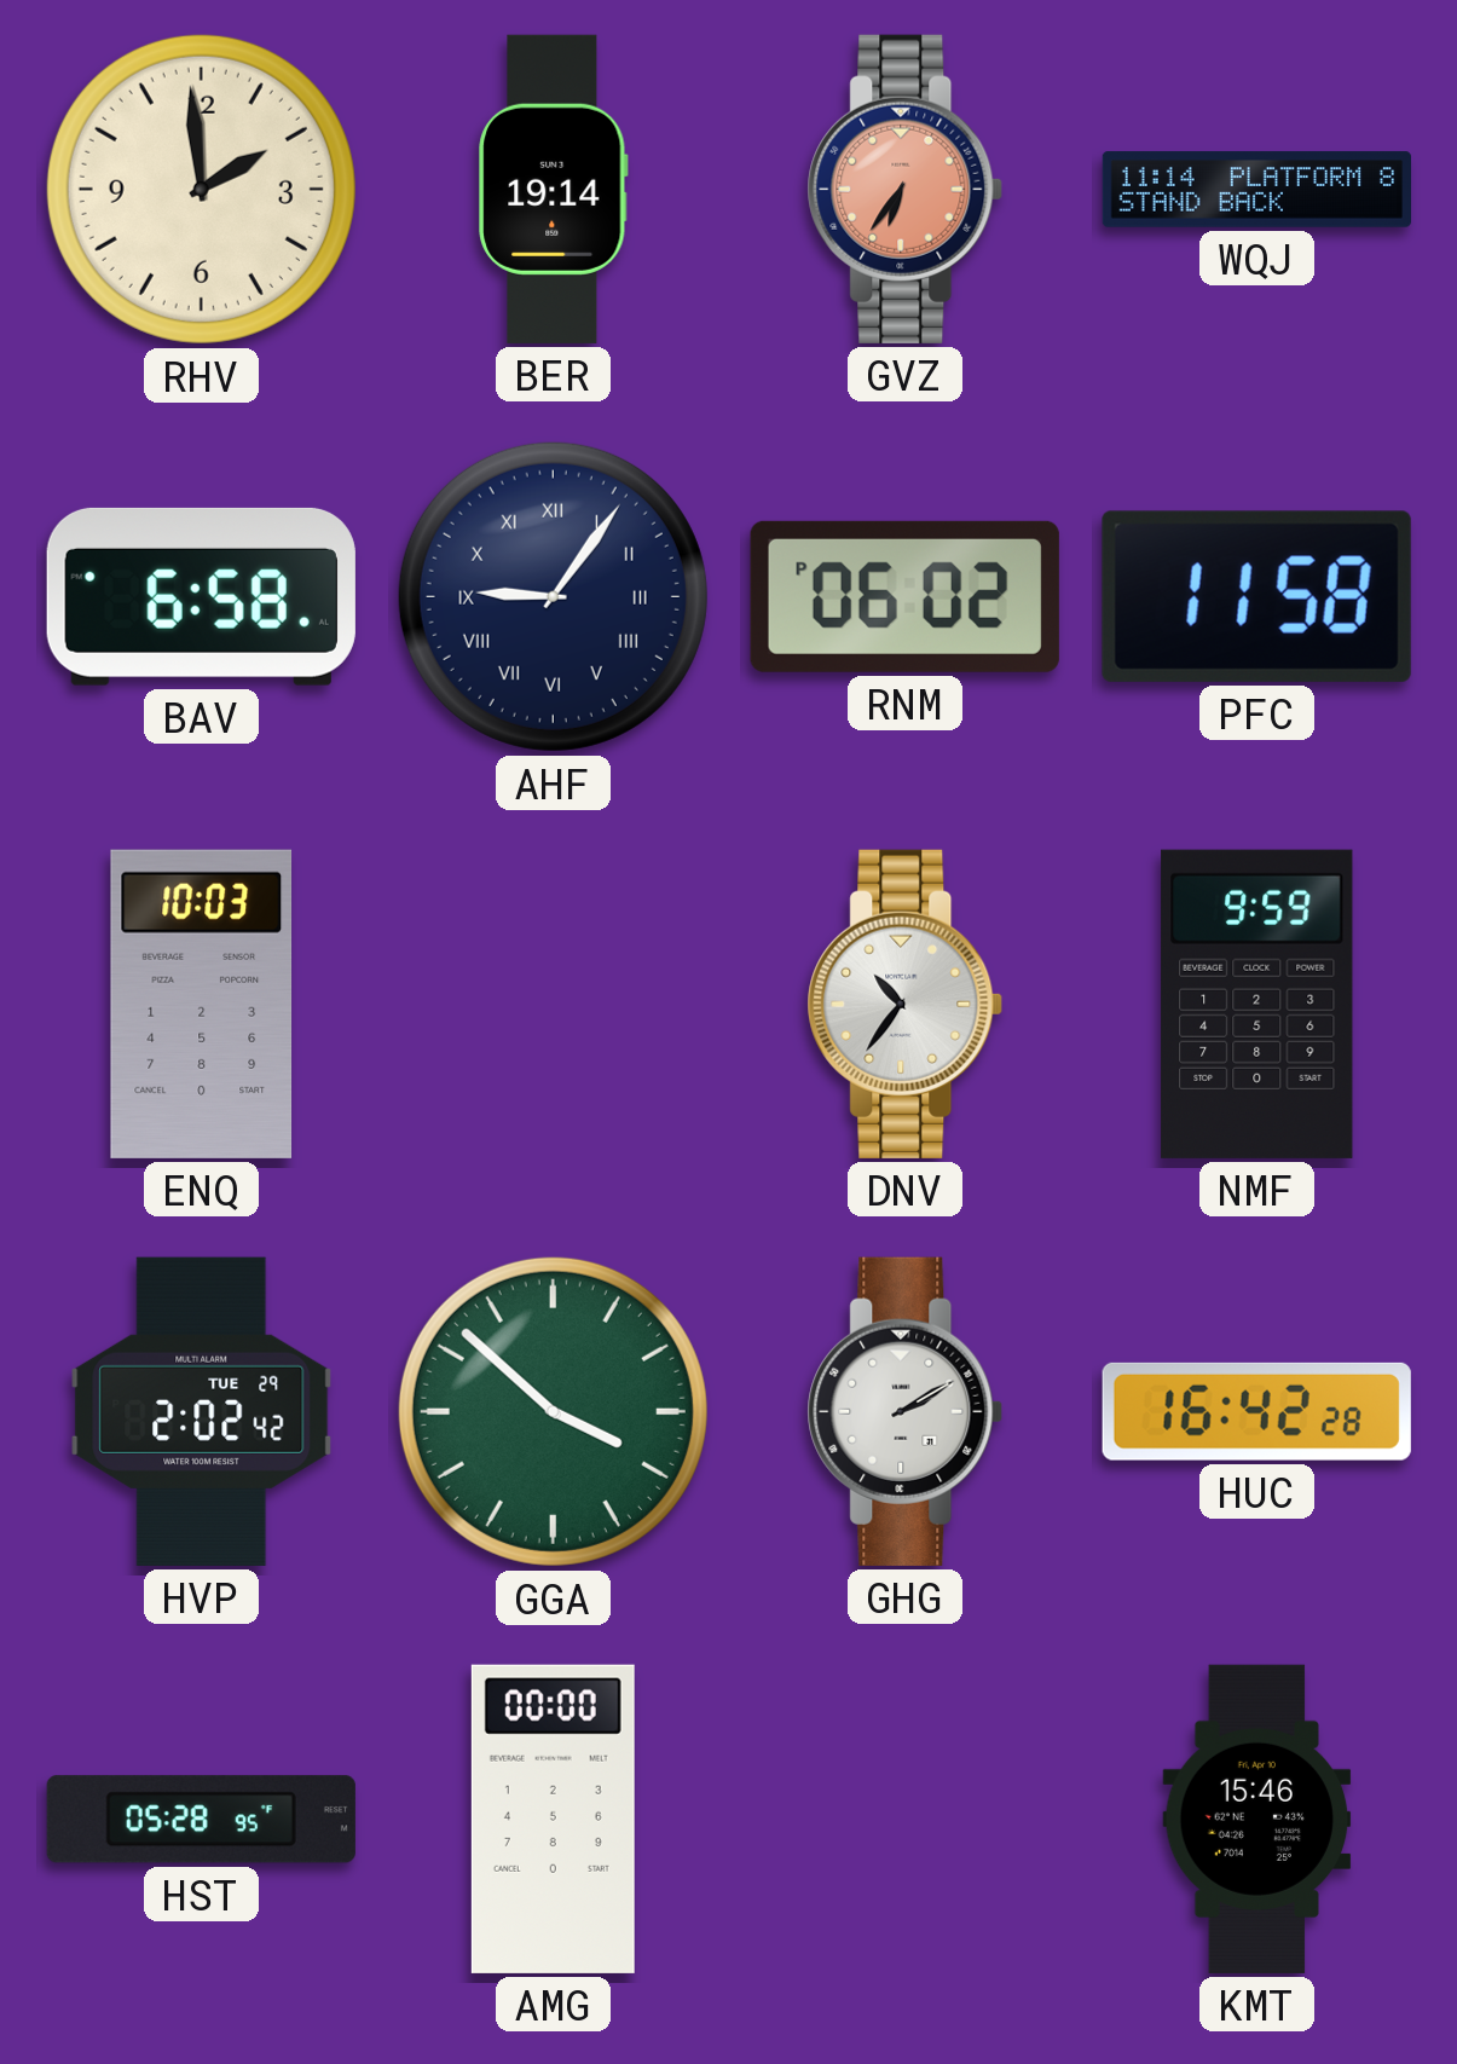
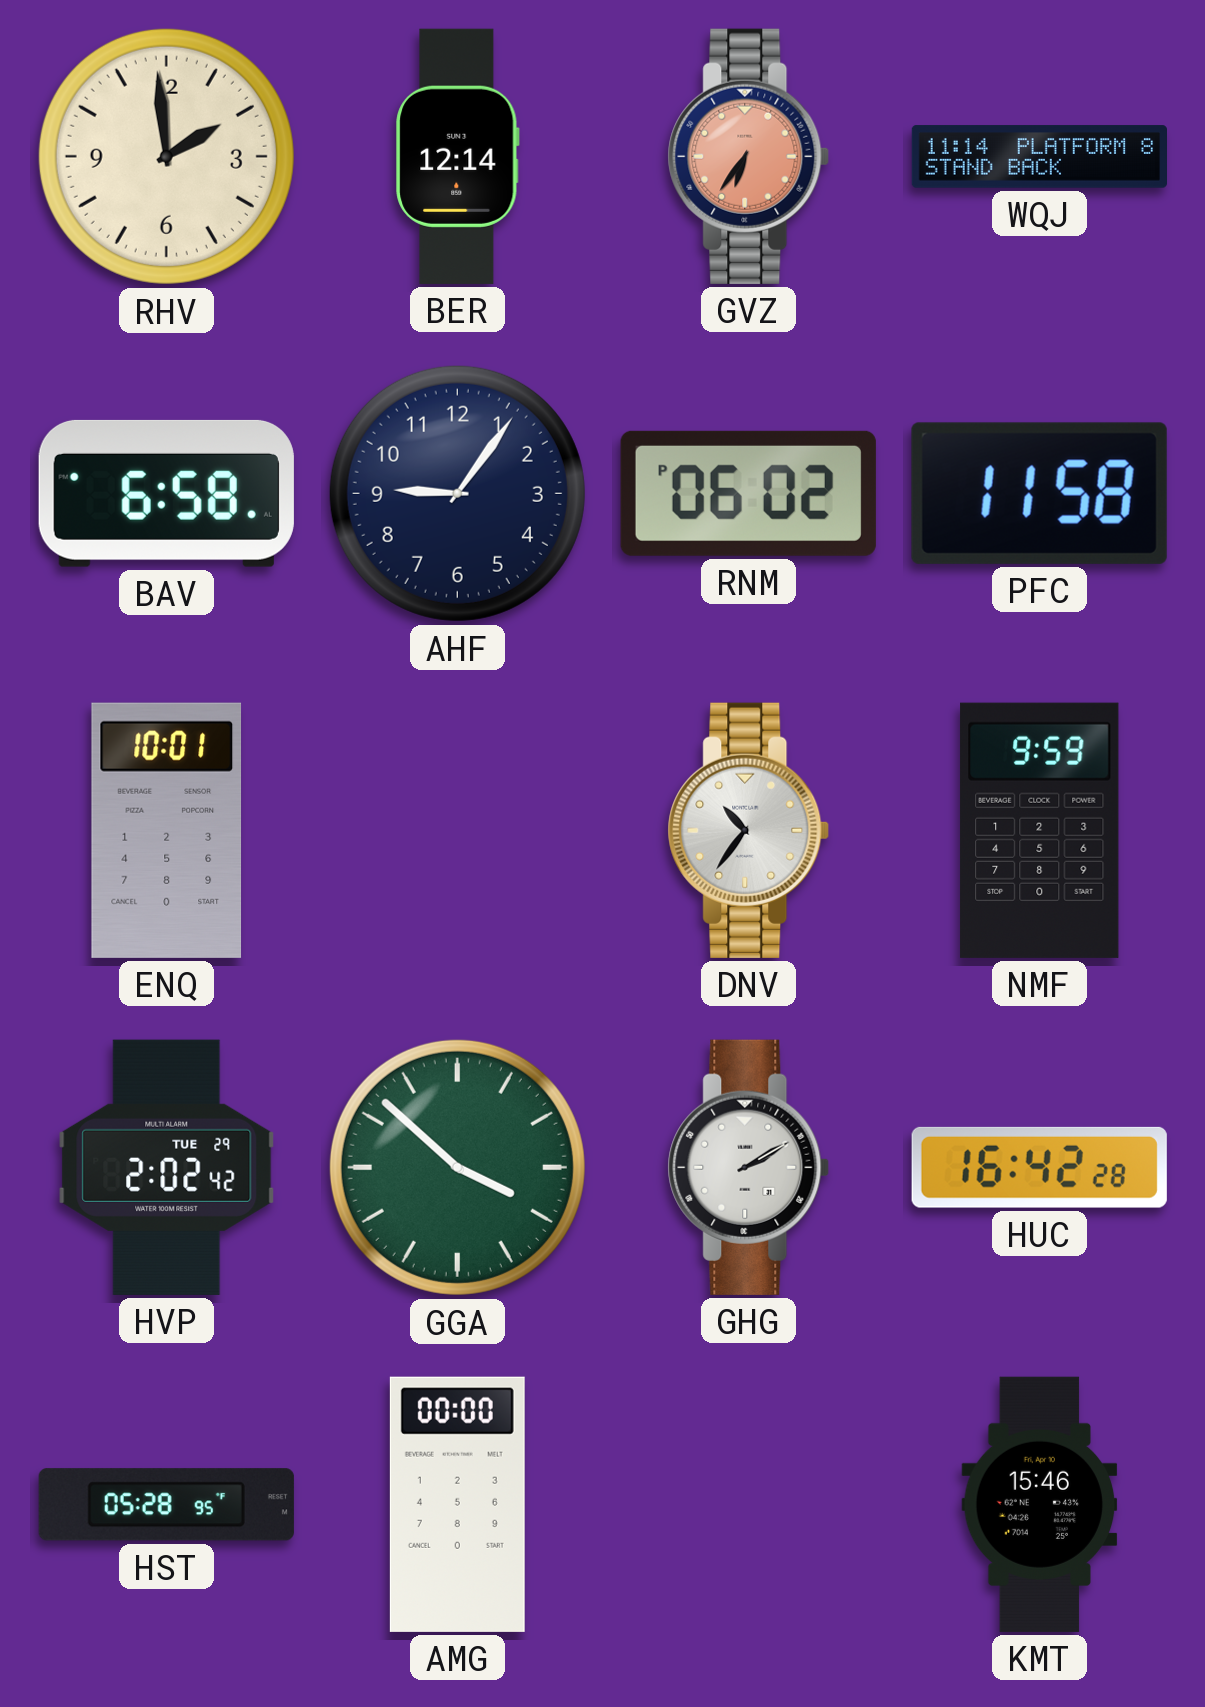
BER: 19:14 -> 12:14 (458, 156)
AHF numerals: Roman -> Arabic (457, 493)
ENQ: 10:03 -> 10:01 (167, 830)
